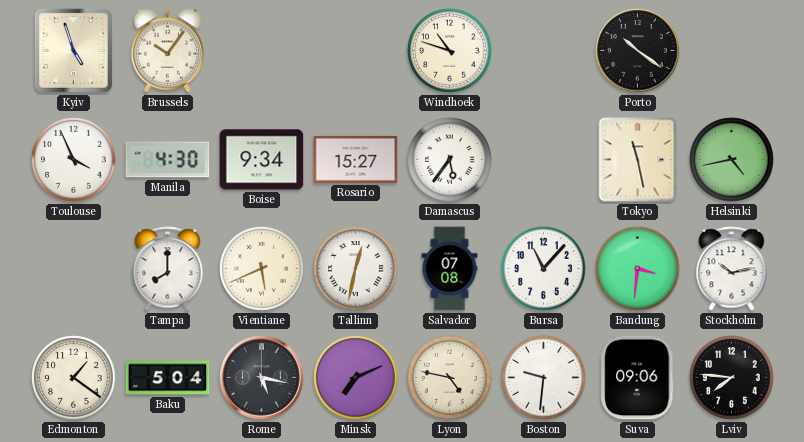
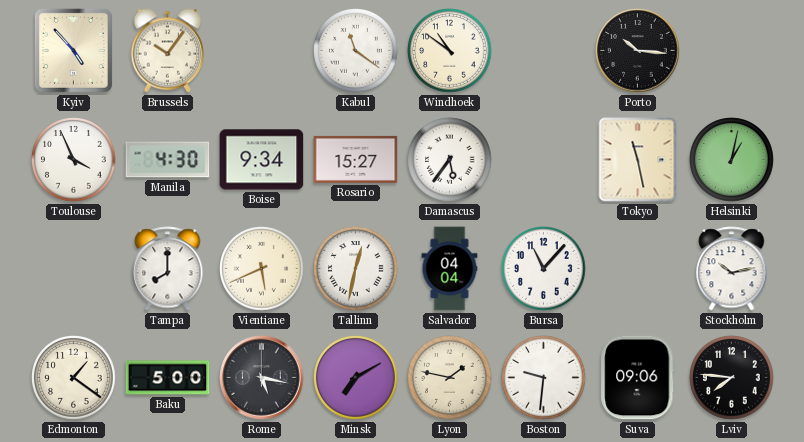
Kyiv: 4:57 -> 4:53 (73, 50)
Kabul: none -> 11:21 (356, 51)
Windhoek: 10:48 -> 10:51 (450, 51)
Porto: 10:21 -> 10:16 (638, 51)
Helsinki: 4:43 -> 1:02 (732, 160)
Salvador: 07:08 -> 04:04 (450, 269)
Bandung: 3:31 -> none (638, 269)
Baku: 5:04 -> 5:00 (168, 378)
Minsk: 7:11 -> 7:10 (356, 378)
Lyon: 4:47 -> 1:47 (450, 378)
